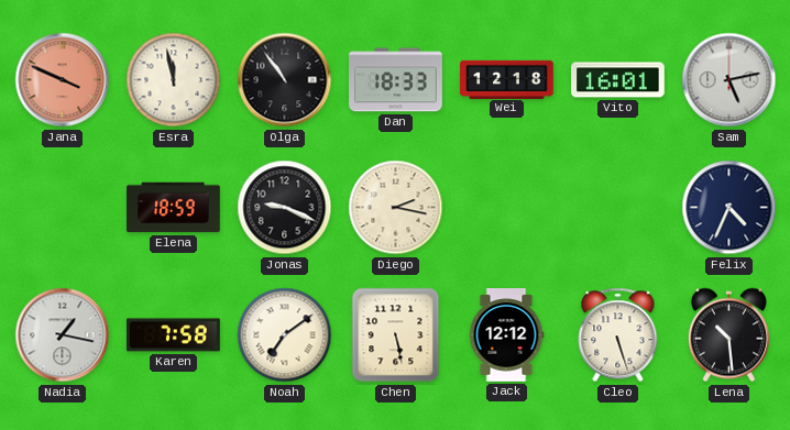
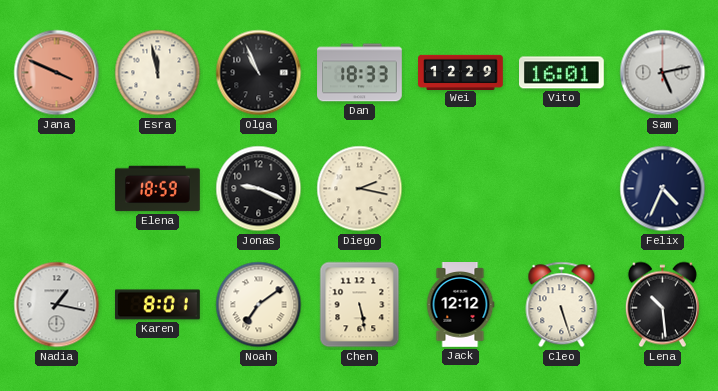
Olga: 10:54 -> 10:56 (259, 73)
Wei: 12:18 -> 12:29 (461, 72)
Karen: 7:58 -> 8:01 (158, 305)
